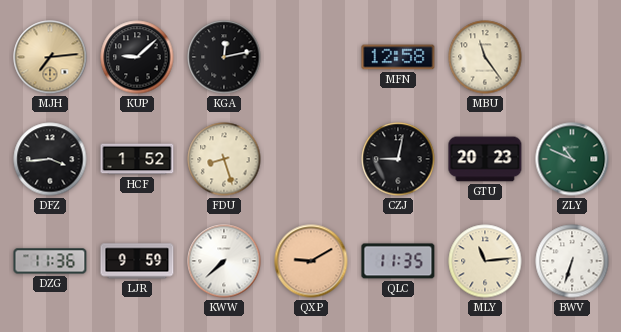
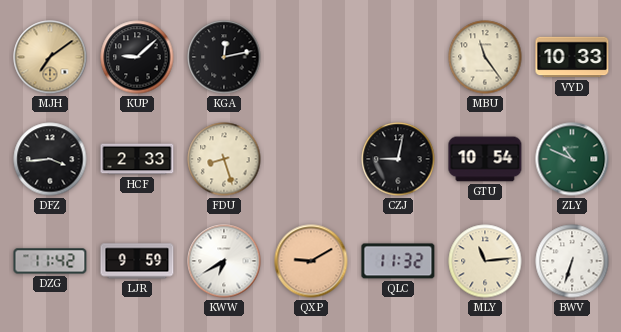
MJH: 7:14 -> 7:09 (50, 57)
MFN: 12:58 -> none (398, 57)
VYD: none -> 10:33 (572, 57)
HCF: 1:52 -> 2:33 (137, 159)
GTU: 20:23 -> 10:54 (485, 159)
DZG: 11:36 -> 11:42 (50, 261)
KWW: 7:38 -> 6:40 (224, 261)
QLC: 11:35 -> 11:32 (398, 261)
